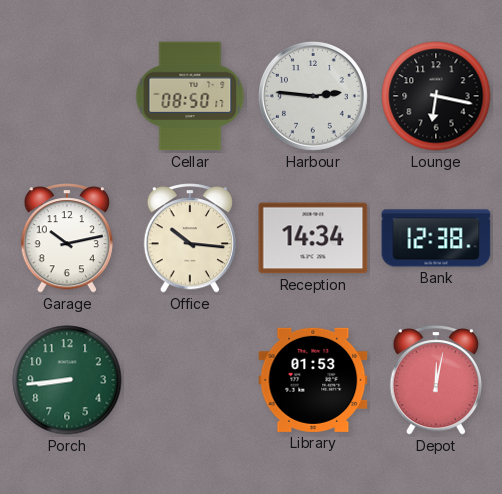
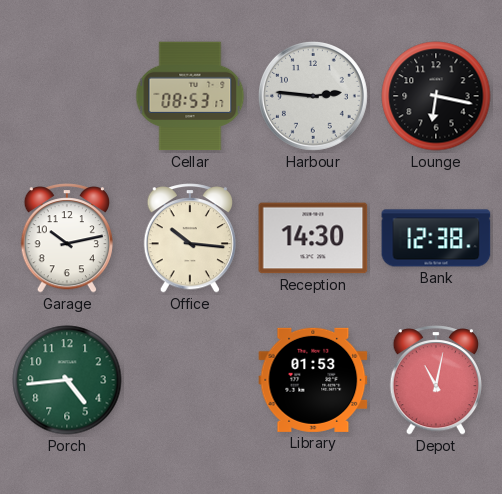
Cellar: 08:50 -> 08:53 (190, 96)
Reception: 14:34 -> 14:30 (313, 238)
Porch: 8:44 -> 4:44 (67, 380)
Depot: 12:02 -> 11:02 (436, 380)
